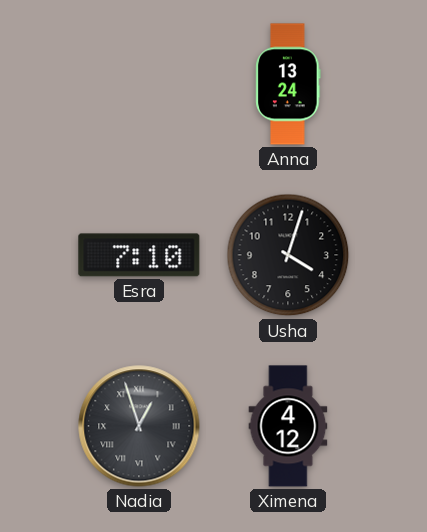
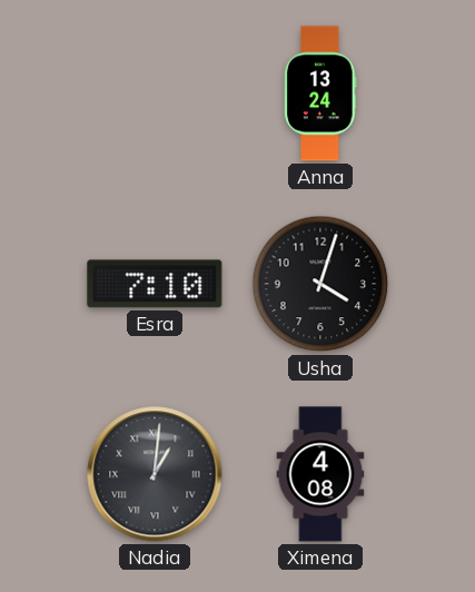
Nadia: 12:57 -> 1:01 (155, 474)
Ximena: 4:12 -> 4:08 (320, 474)
